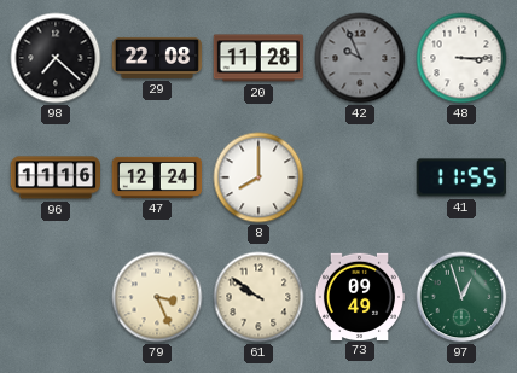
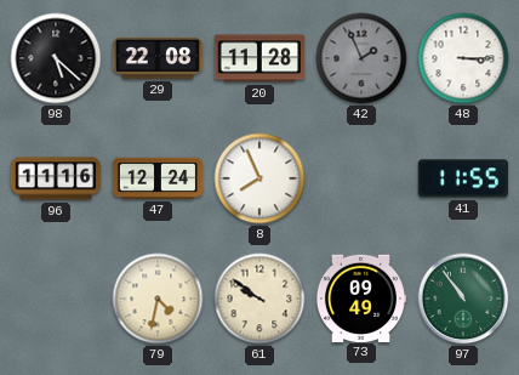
98: 7:22 -> 5:22 (56, 58)
42: 9:56 -> 1:56 (361, 58)
8: 8:00 -> 7:56 (259, 178)
79: 3:26 -> 4:32 (158, 299)
97: 12:57 -> 10:54 (463, 299)
